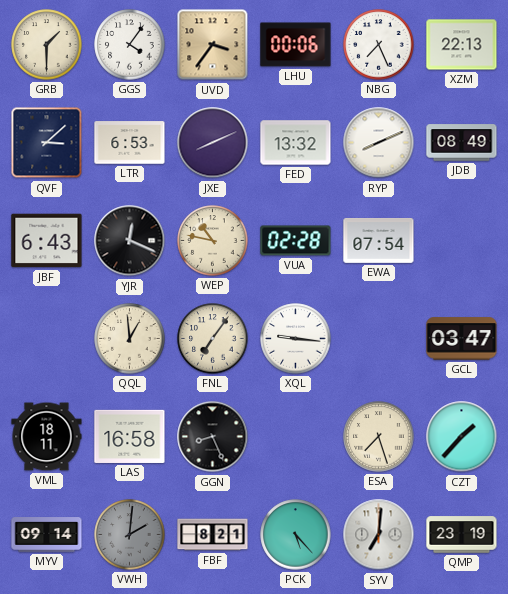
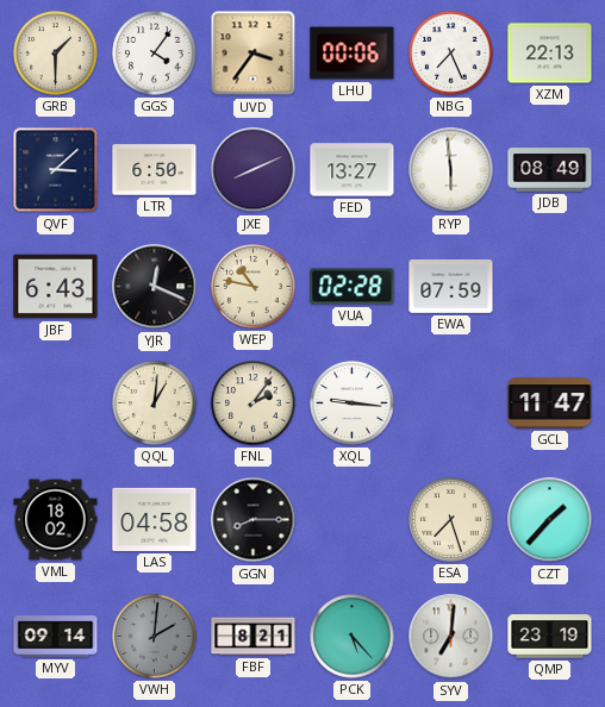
LTR: 6:53 -> 6:50 (155, 170)
FED: 13:32 -> 13:27 (353, 170)
RYP: 8:11 -> 5:59 (451, 170)
EWA: 07:54 -> 07:59 (451, 287)
QQL: 12:59 -> 1:01 (155, 403)
FNL: 7:06 -> 2:06 (254, 403)
GCL: 03:47 -> 11:47 (550, 403)
VML: 18:11 -> 18:02 (56, 520)
LAS: 16:58 -> 04:58 (155, 519)
GGN: 8:26 -> 8:15 (254, 520)
